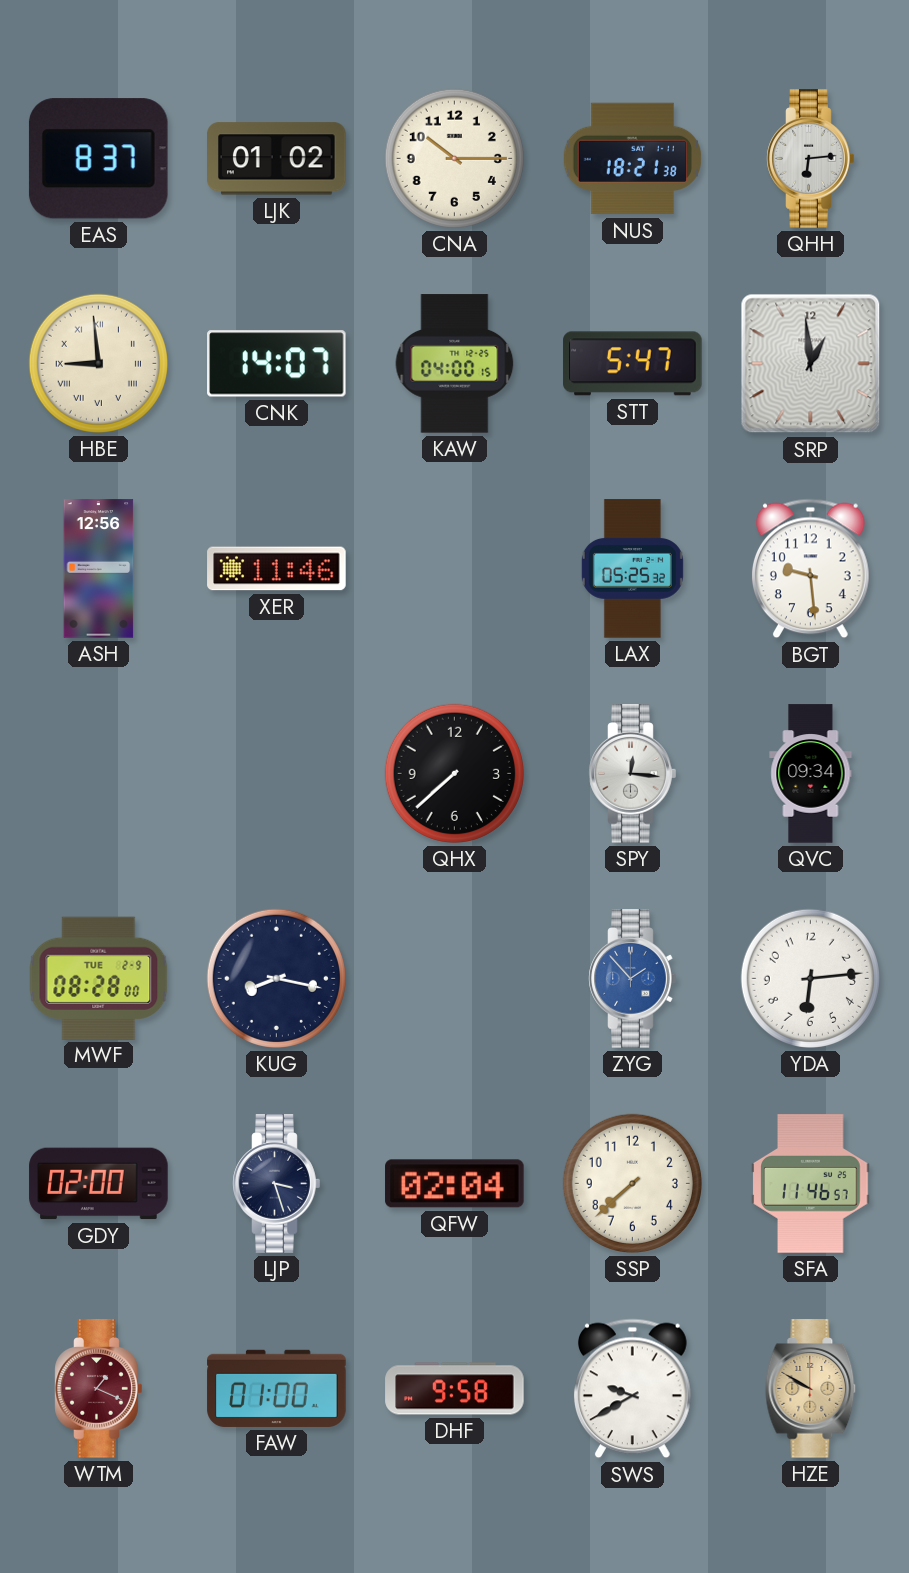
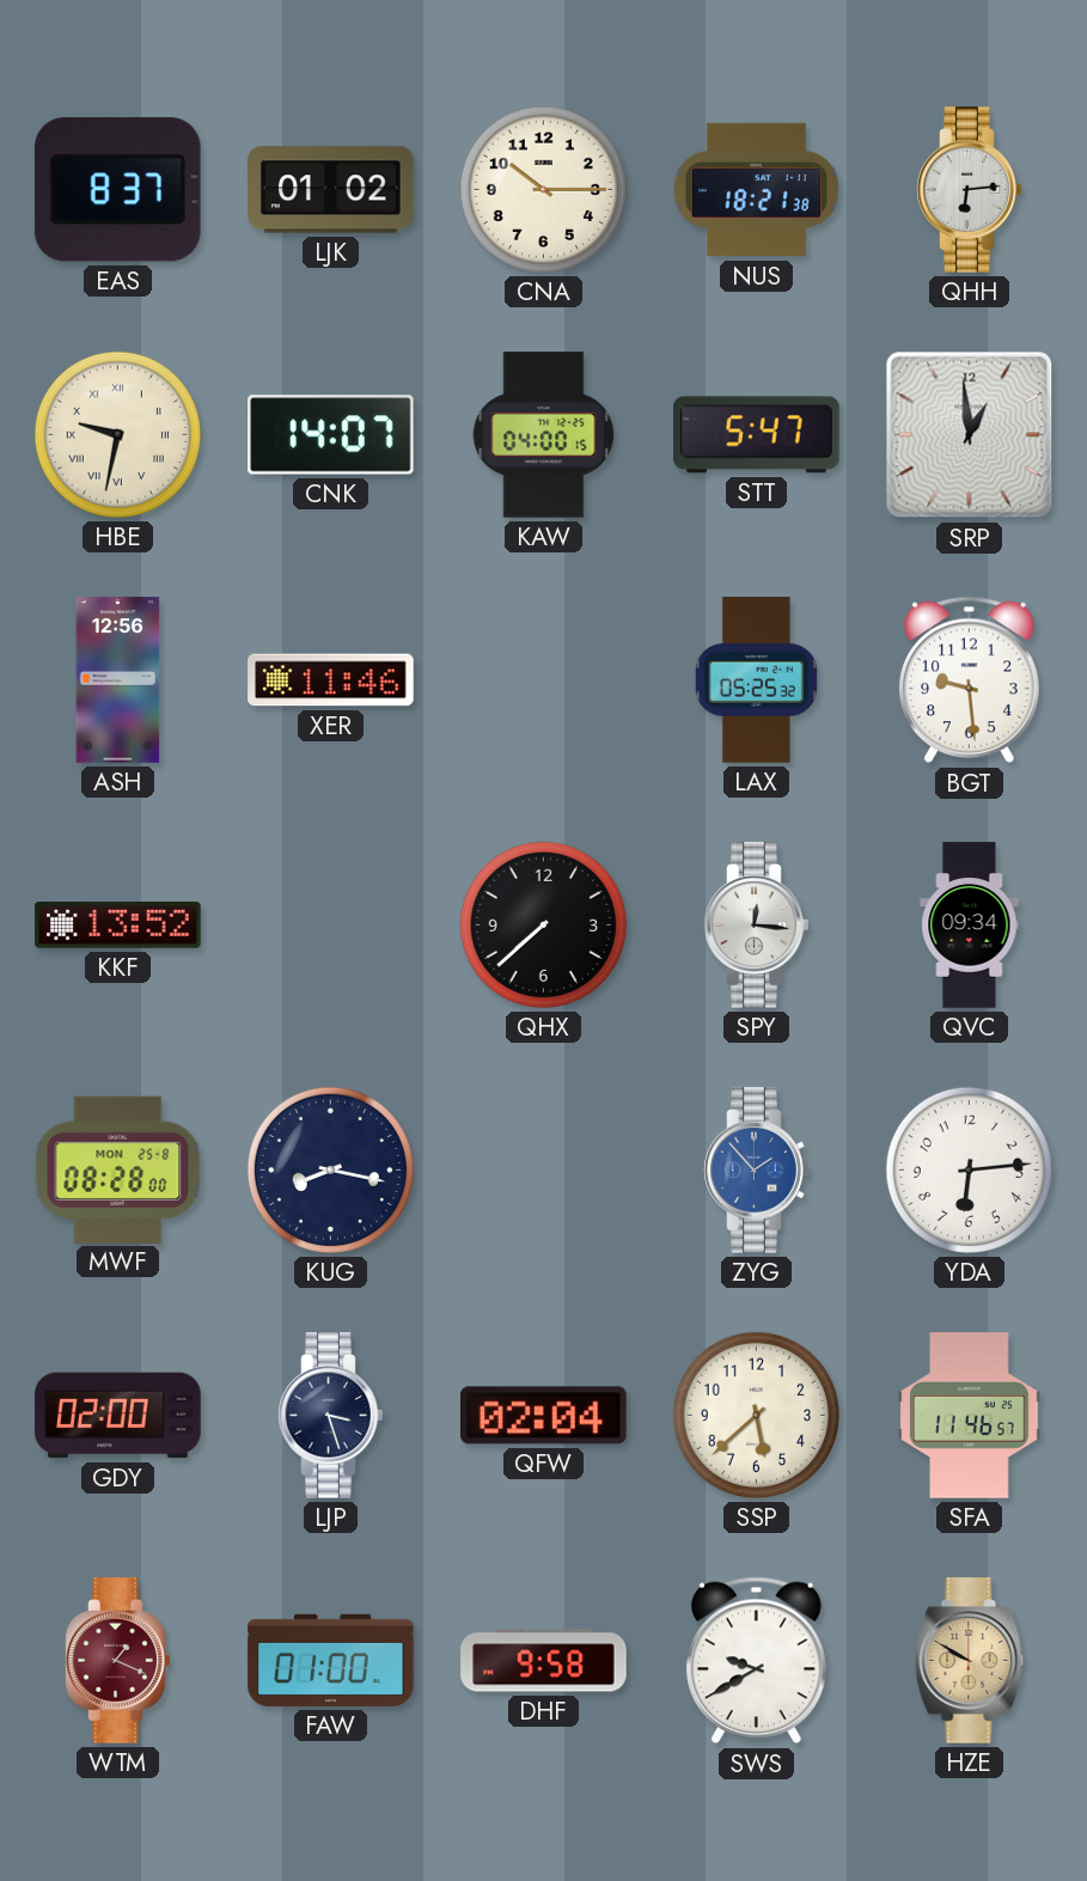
HBE: 8:59 -> 9:32 (117, 434)
KKF: none -> 13:52 (118, 926)
MWF date: TUE 2-9 -> MON 25-8 (118, 1169)
SSP: 7:38 -> 5:38 (756, 1415)
